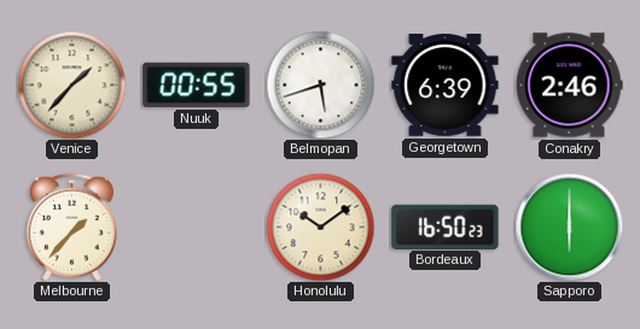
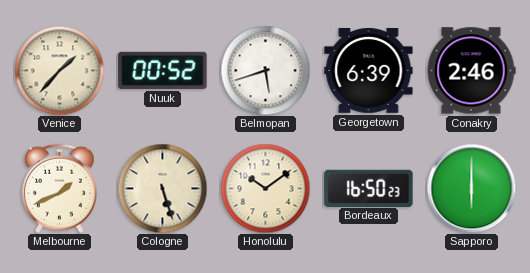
Nuuk: 00:55 -> 00:52 (163, 70)
Melbourne: 1:37 -> 1:41 (60, 188)
Cologne: none -> 5:27 (162, 188)
